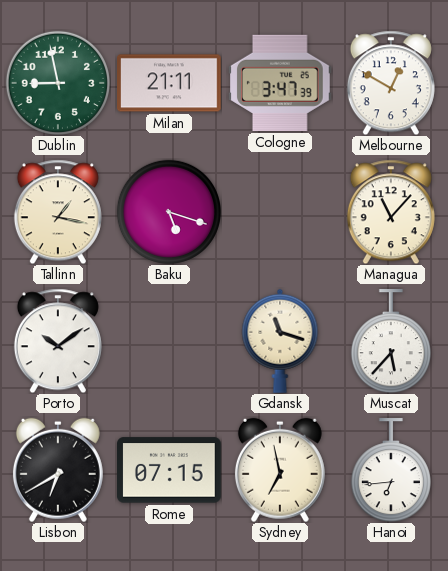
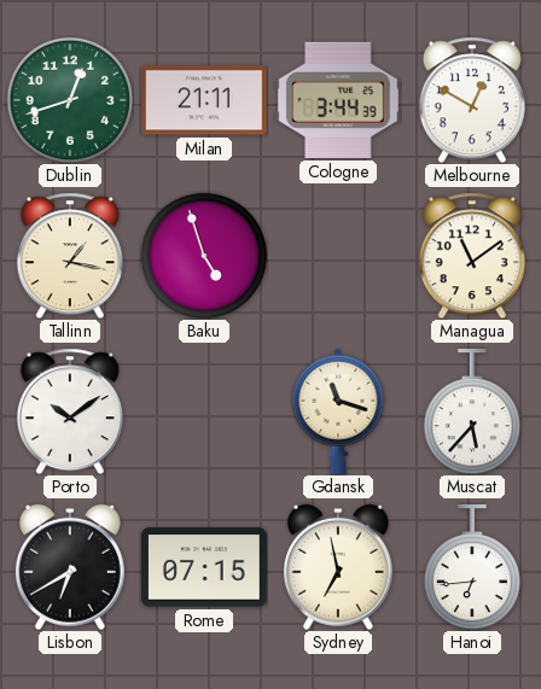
Dublin: 8:58 -> 12:42 (70, 100)
Cologne: 3:47 -> 3:44 (339, 100)
Baku: 5:18 -> 4:57 (204, 256)
Managua: 11:07 -> 11:09 (472, 256)
